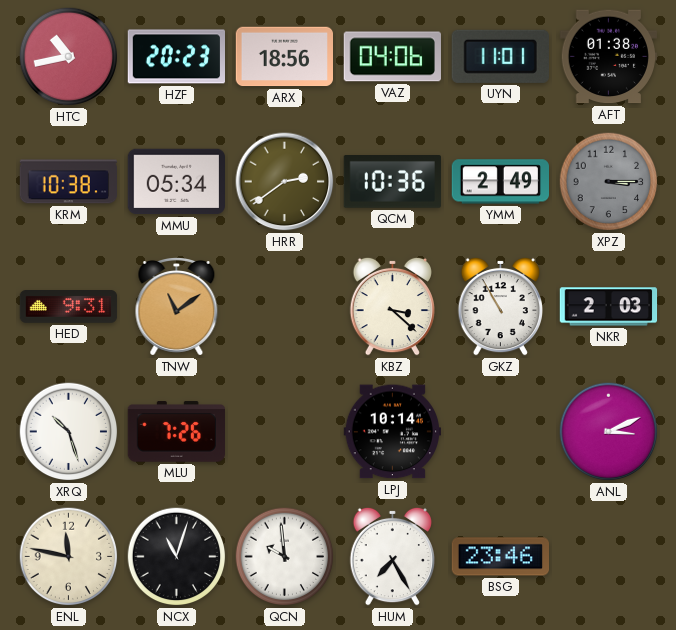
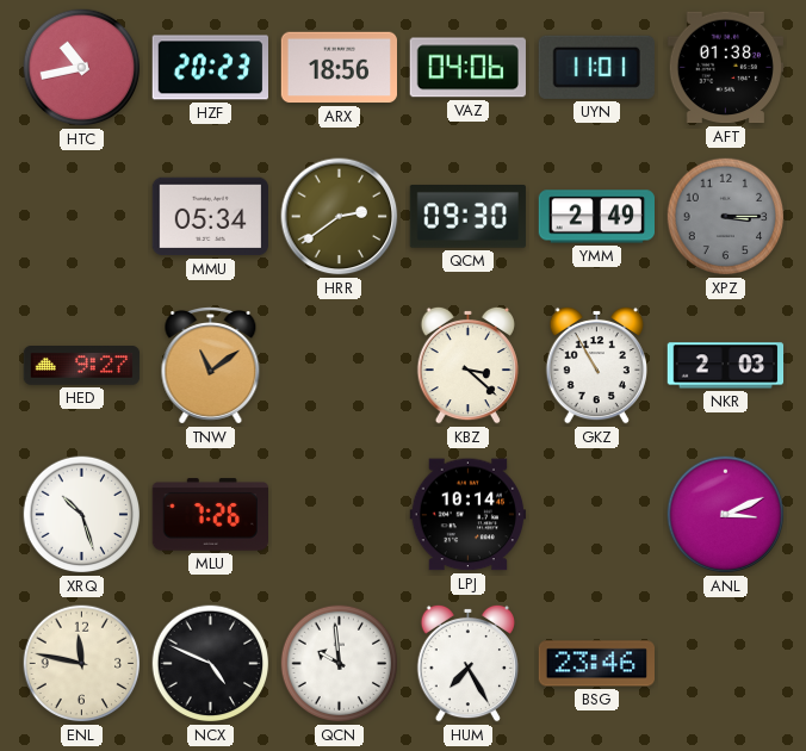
KRM: 10:38 -> none (68, 182)
QCM: 10:36 -> 09:30 (467, 217)
HED: 9:31 -> 9:27 (82, 366)
NCX: 11:03 -> 4:49 (211, 664)
